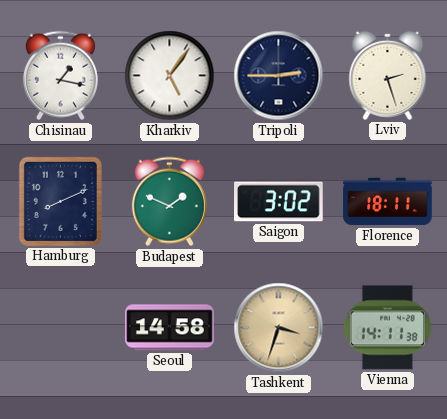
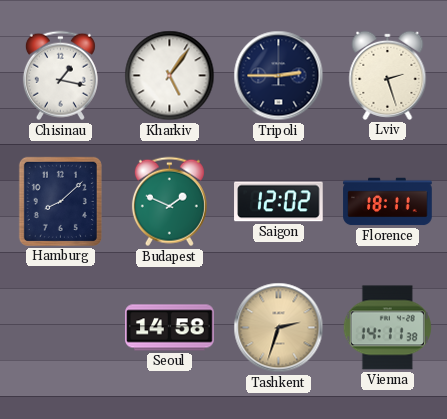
Hamburg: 8:11 -> 8:08 (60, 201)
Saigon: 3:02 -> 12:02 (279, 202)
Tashkent: 3:33 -> 2:33 (279, 328)
